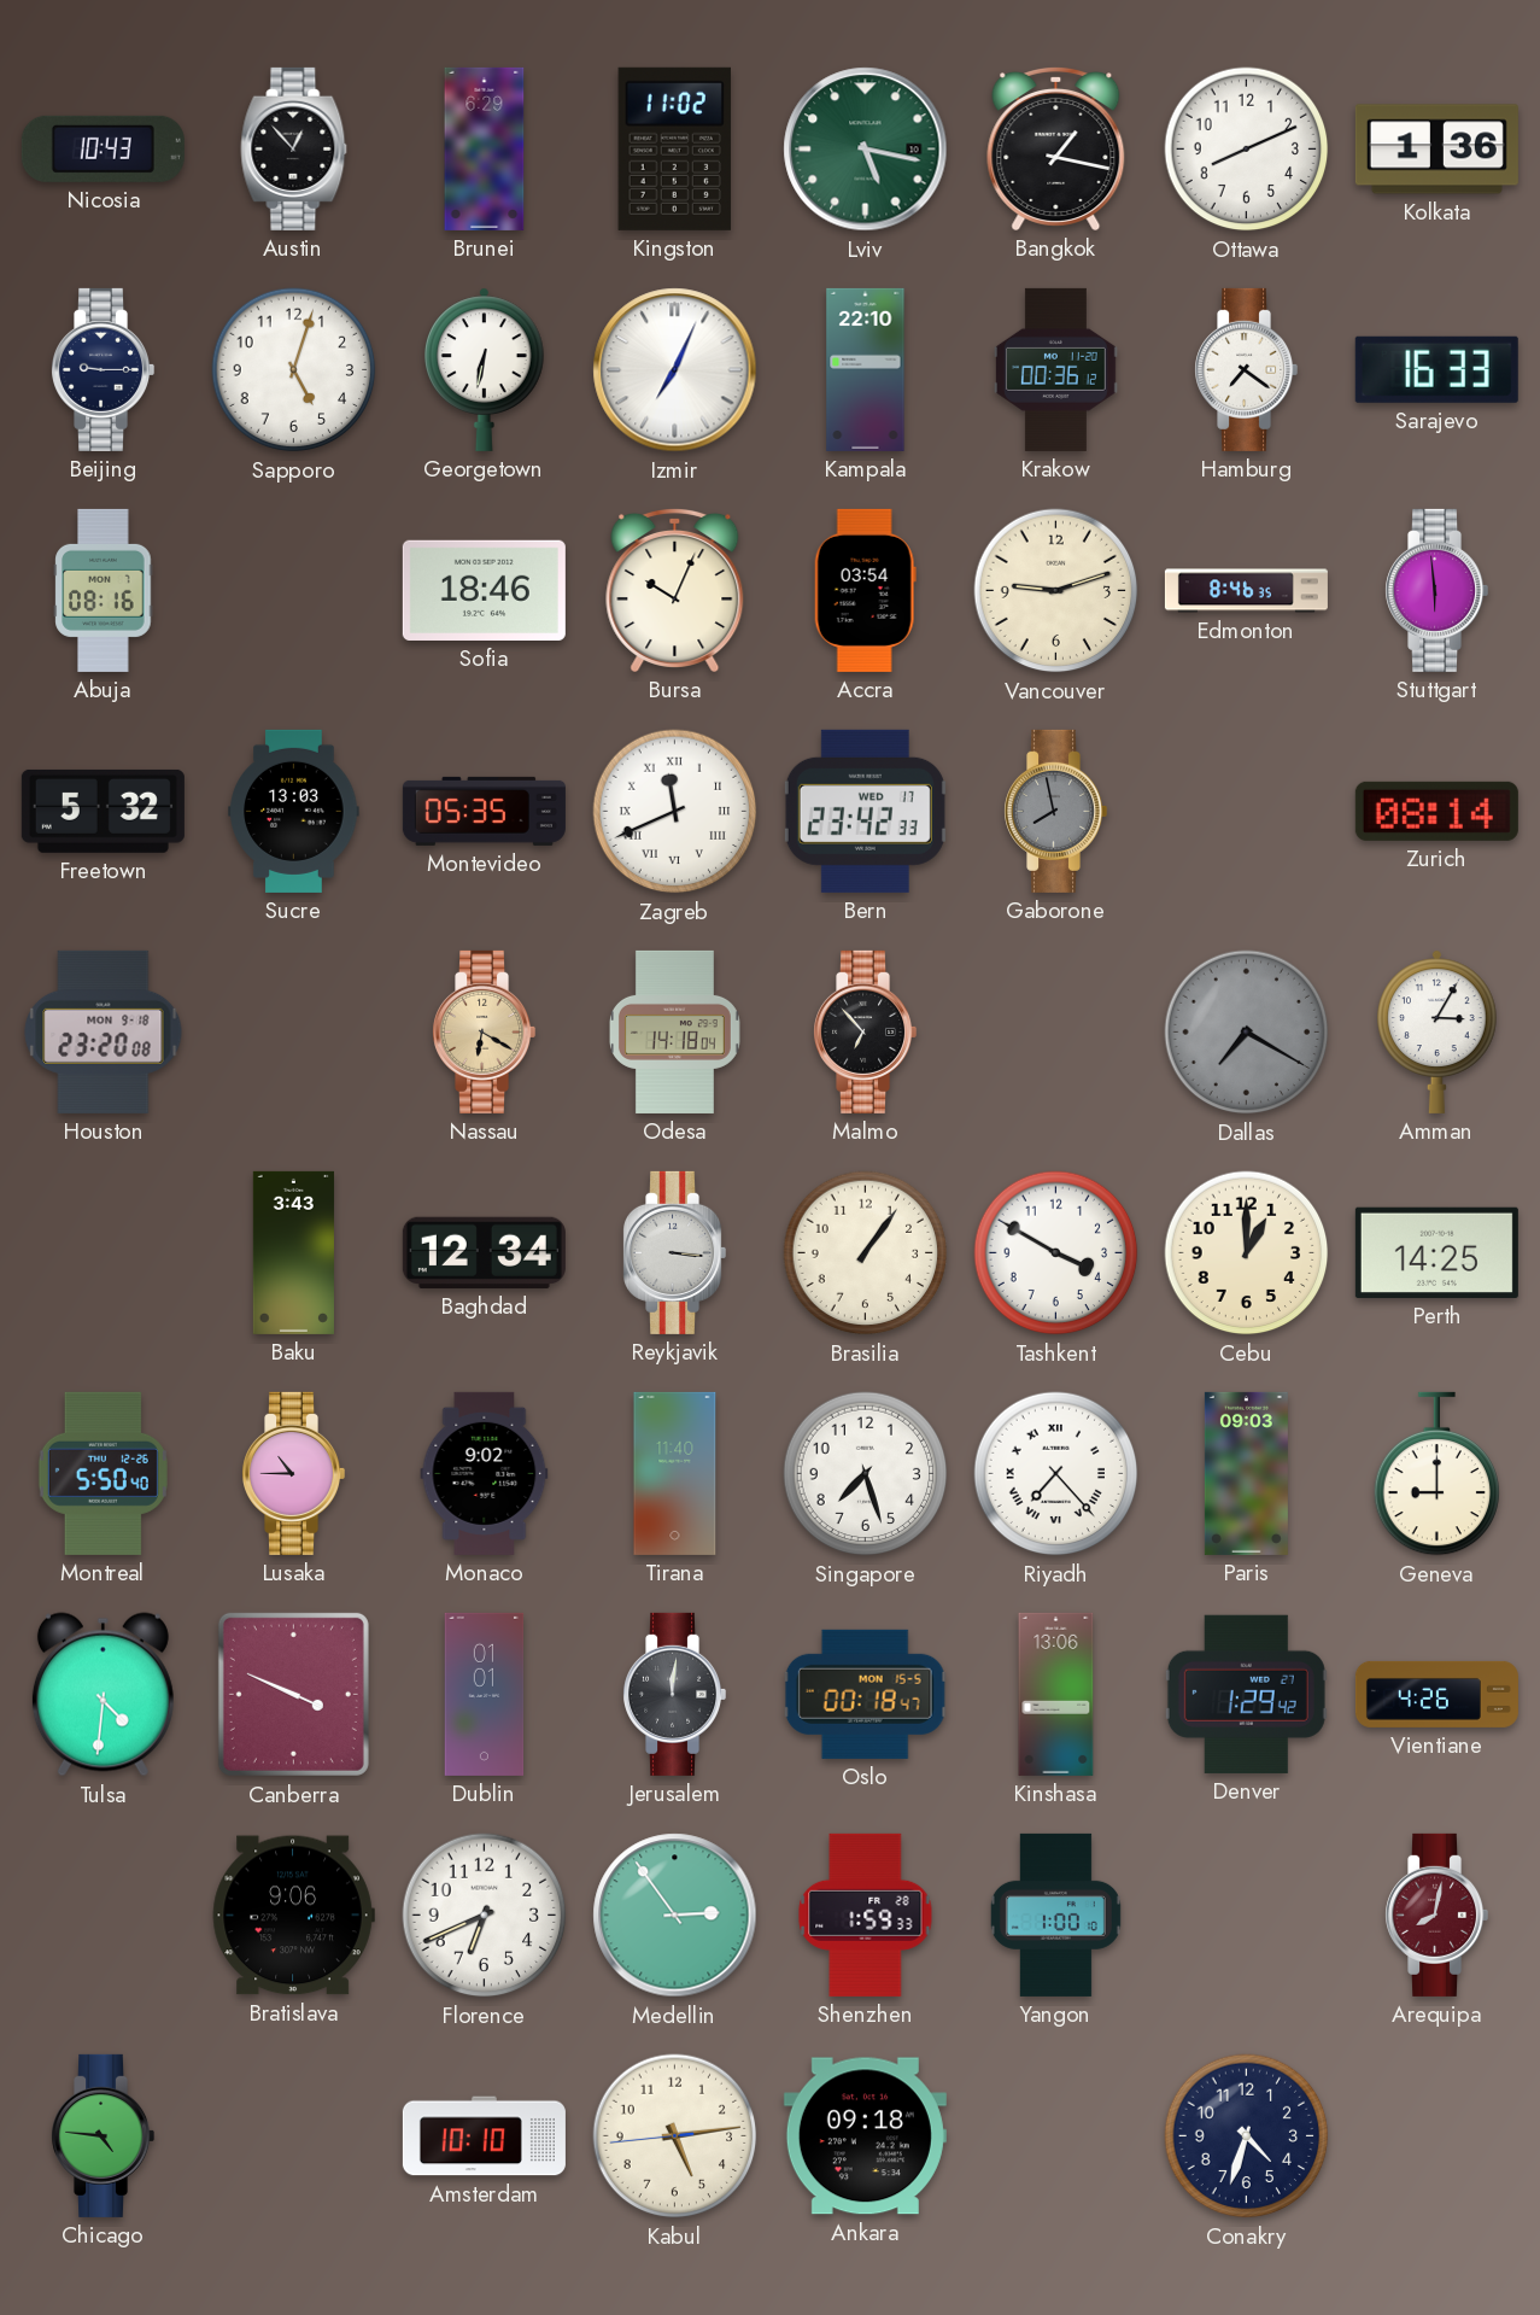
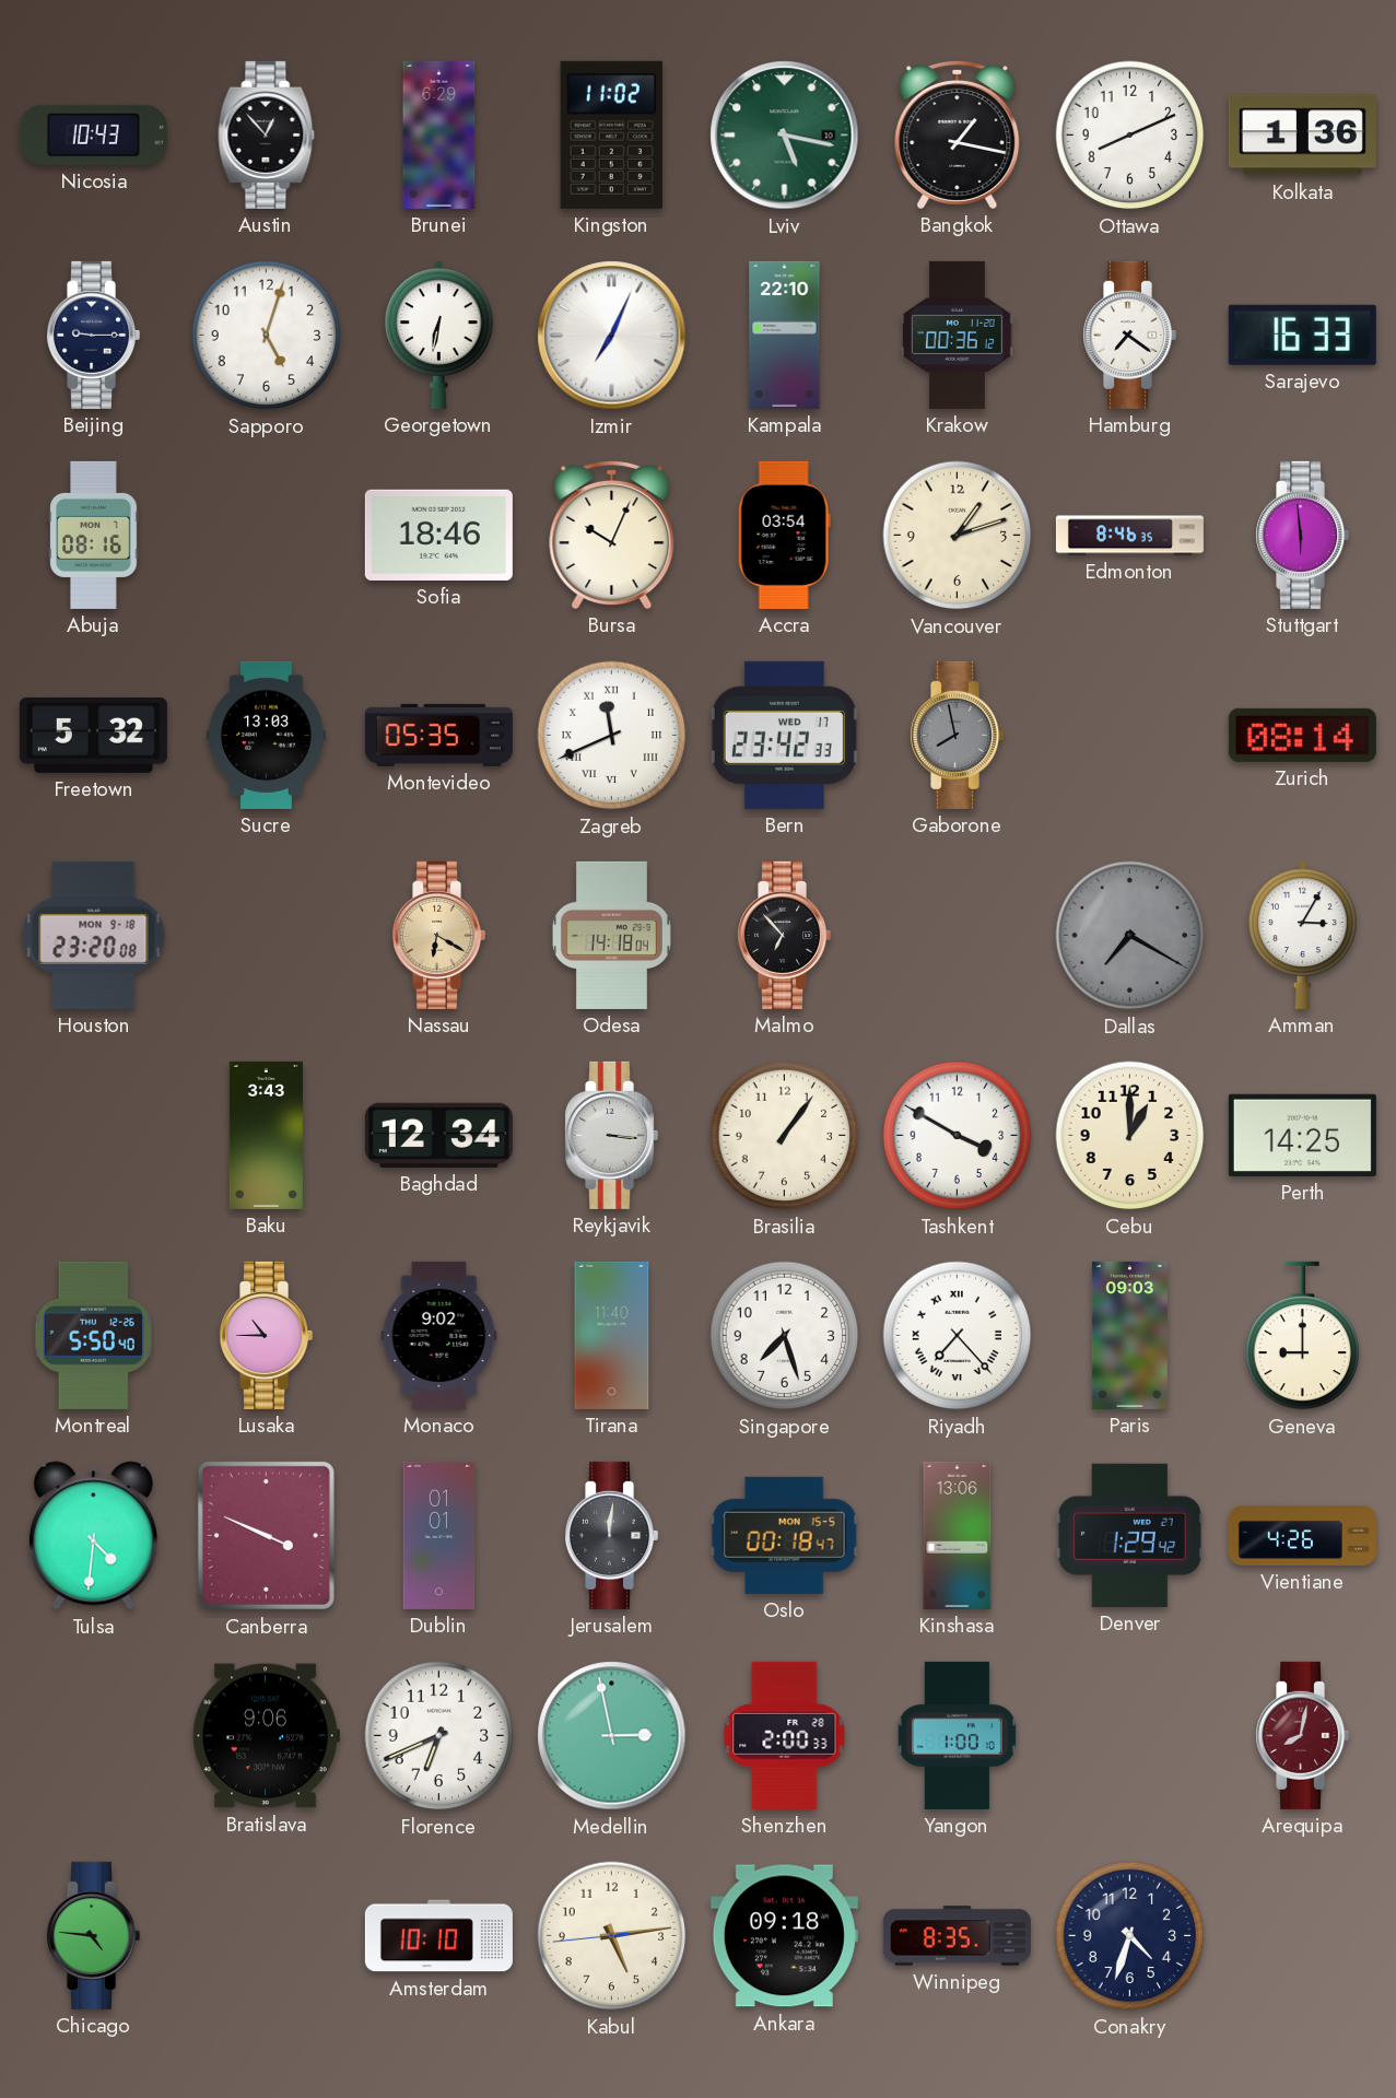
Vancouver: 9:12 -> 1:12 (958, 536)
Medellin: 2:54 -> 2:58 (612, 1736)
Shenzhen: 1:59 -> 2:00 (785, 1735)
Winnipeg: none -> 8:35 (957, 1936)
